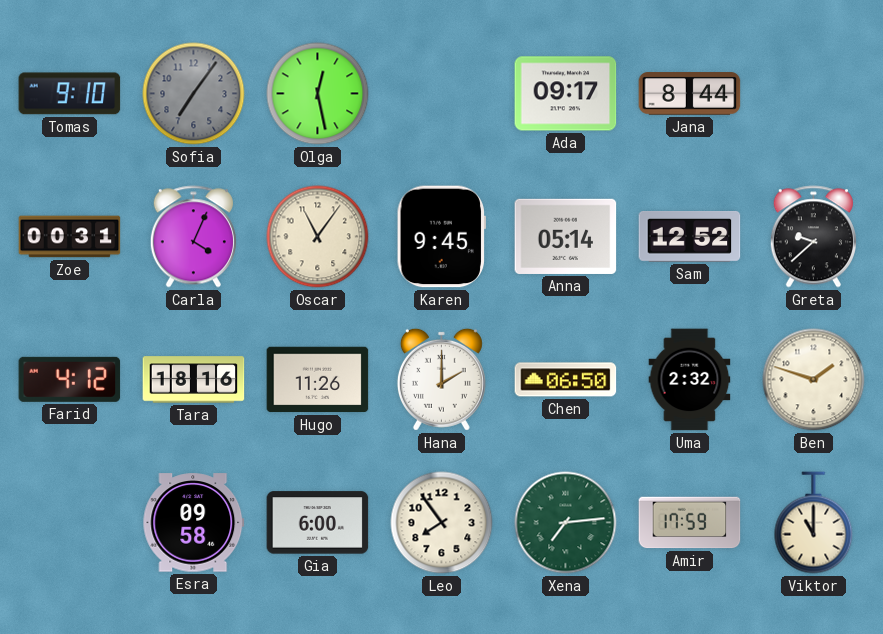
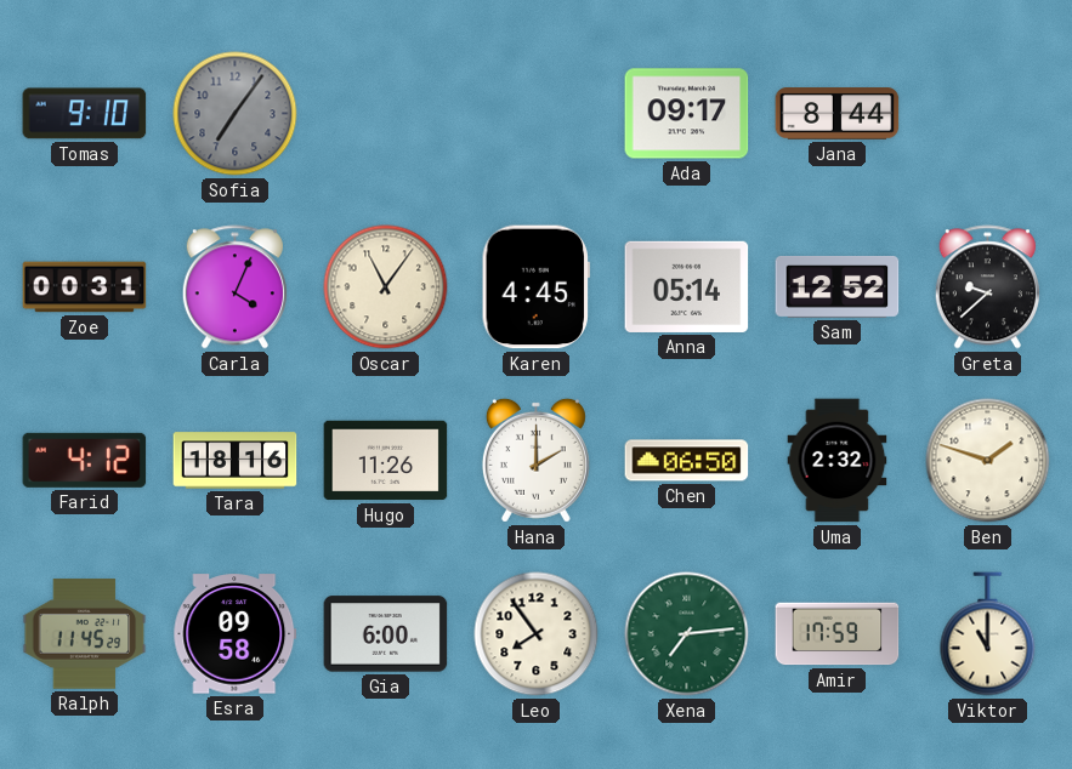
Olga: 12:28 -> none (318, 94)
Karen: 9:45 -> 4:45 (535, 287)
Ralph: none -> 11:45 (85, 634)
